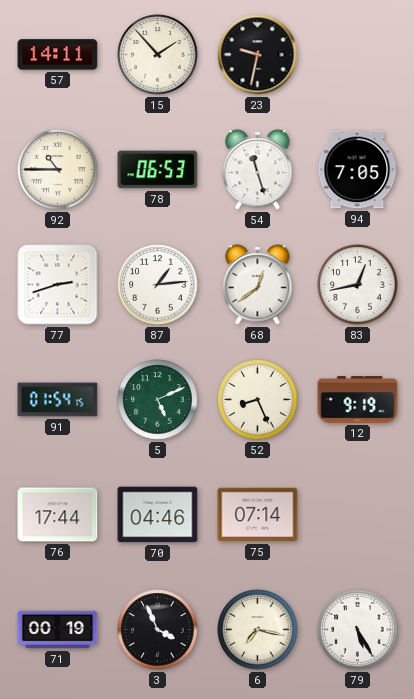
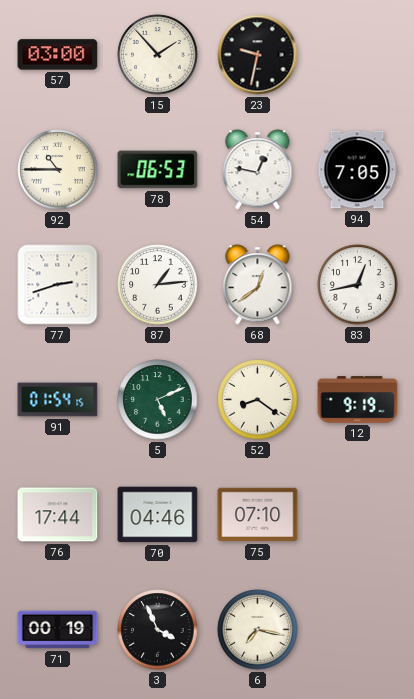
57: 14:11 -> 03:00 (58, 55)
54: 11:27 -> 12:47 (258, 170)
52: 8:26 -> 8:21 (258, 400)
75: 07:14 -> 07:10 (258, 515)
79: 5:25 -> none (358, 630)
